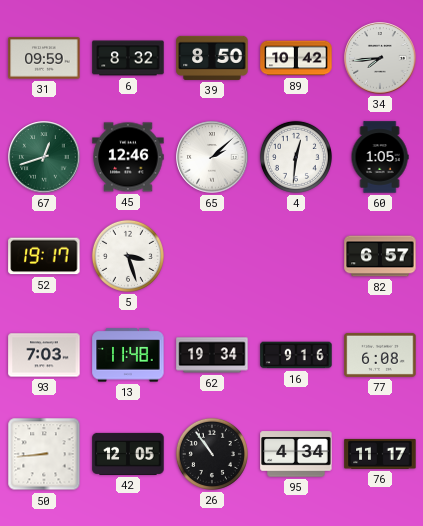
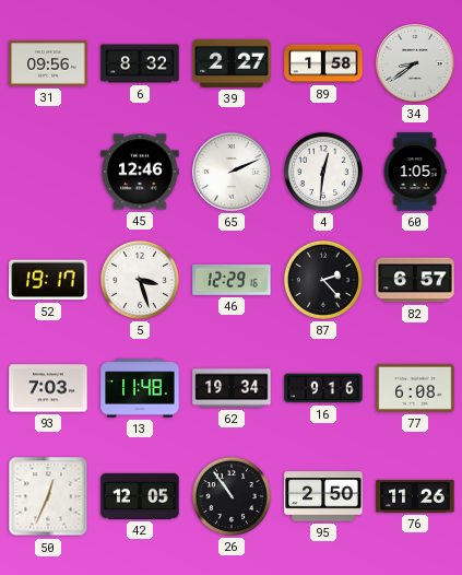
31: 09:59 -> 09:56 (48, 63)
39: 8:50 -> 2:27 (232, 63)
89: 10:42 -> 1:58 (323, 63)
34: 7:44 -> 8:39 (415, 63)
67: 12:42 -> none (44, 157)
65: 2:08 -> 2:11 (232, 172)
46: none -> 12:29 (232, 280)
87: none -> 2:23 (323, 280)
50: 8:44 -> 12:34 (48, 496)
95: 4:34 -> 2:50 (323, 496)
76: 11:17 -> 11:26 (415, 496)
